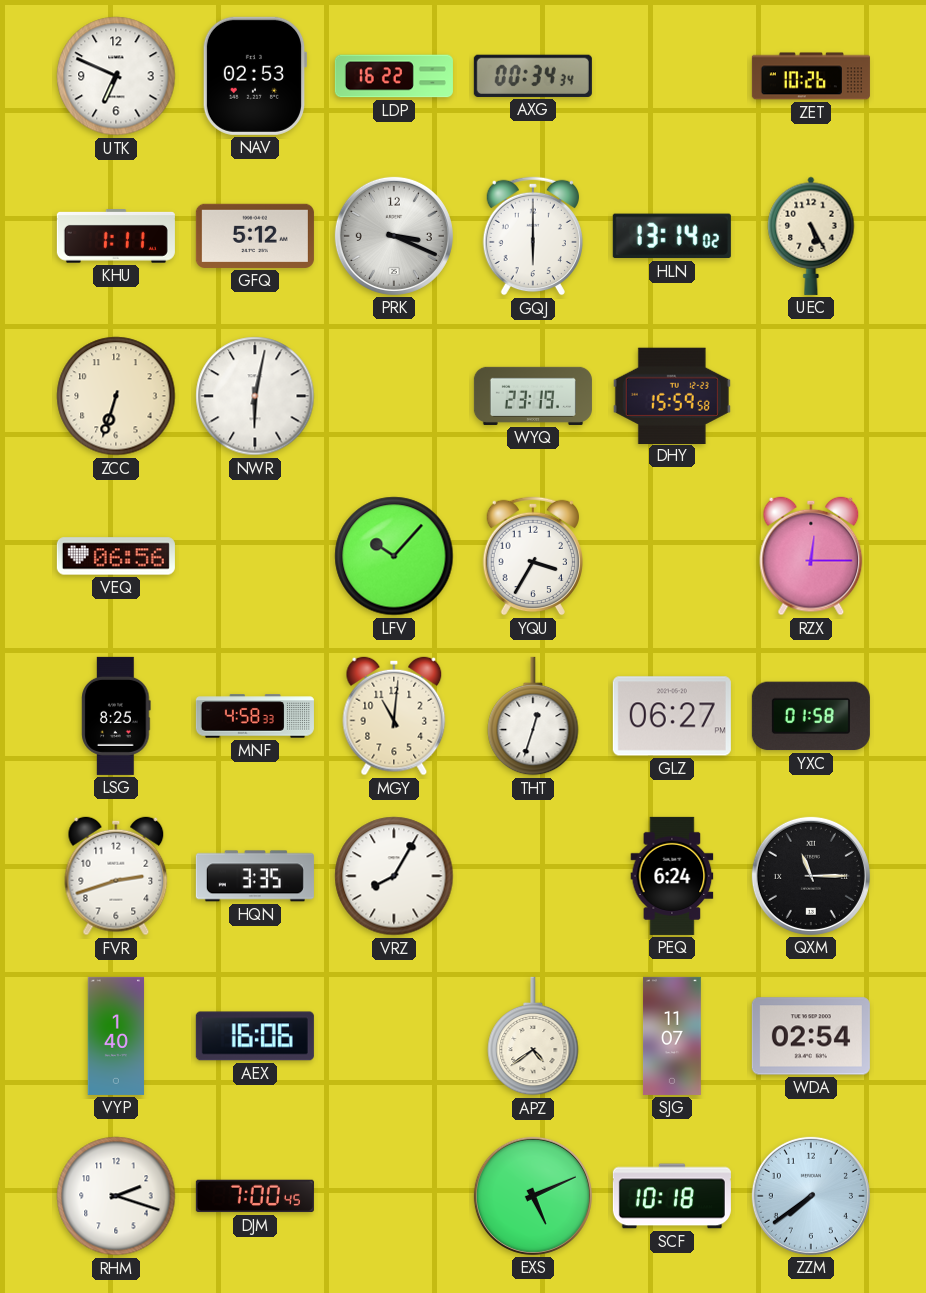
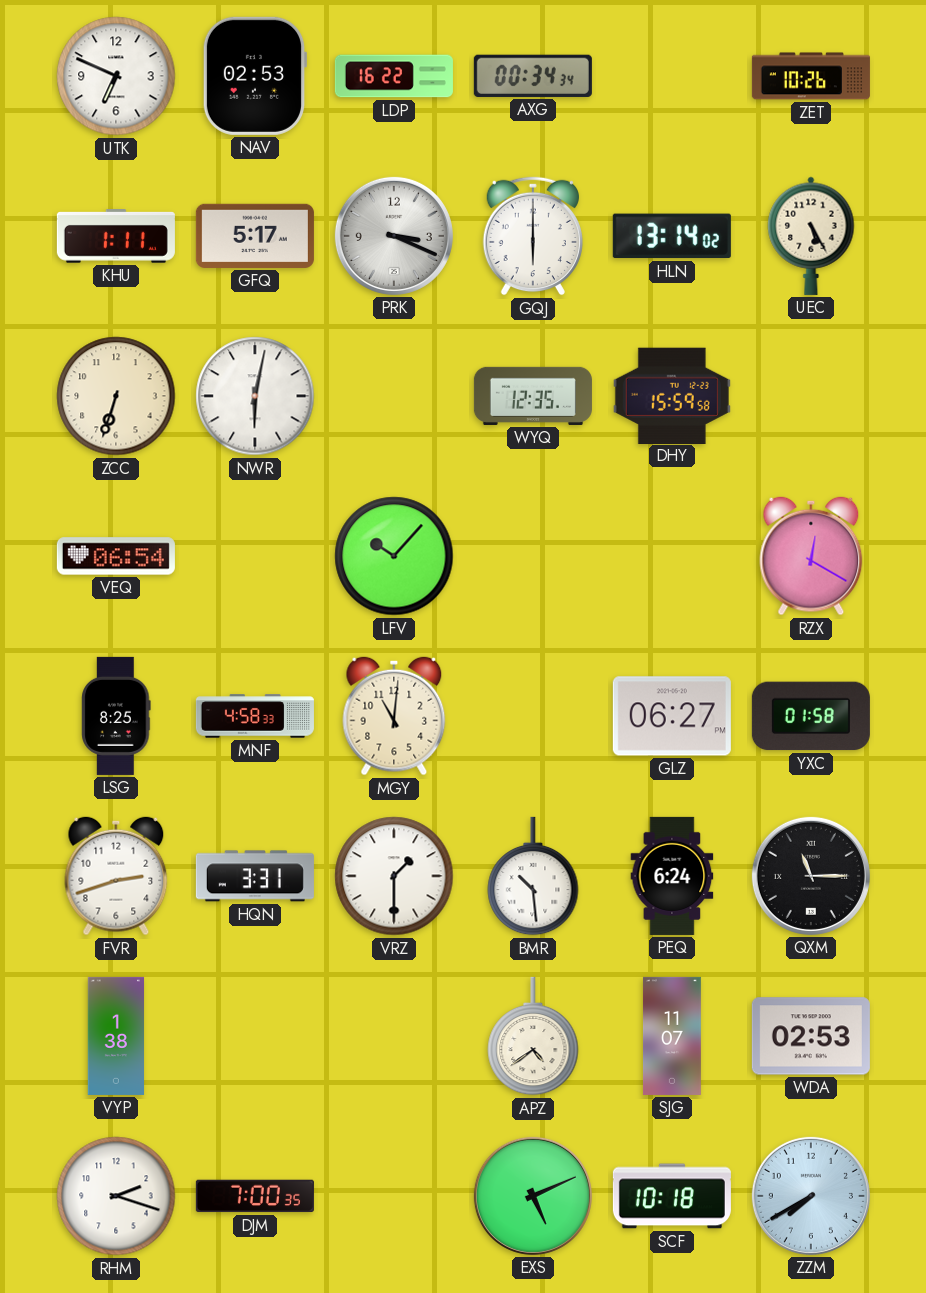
GFQ: 5:12 -> 5:17 (255, 236)
WYQ: 23:19 -> 12:35 (533, 396)
VEQ: 06:56 -> 06:54 (116, 556)
YQU: 3:35 -> none (533, 556)
RZX: 12:15 -> 12:20 (811, 556)
THT: 12:33 -> none (533, 716)
HQN: 3:35 -> 3:31 (255, 876)
VRZ: 8:05 -> 1:30 (394, 876)
BMR: none -> 10:29 (533, 876)
VYP: 1:40 -> 1:38 (116, 1036)
AEX: 16:06 -> none (255, 1036)
WDA: 02:54 -> 02:53 (811, 1036)
DJM: 7:00:45 -> 7:00:35 (255, 1196)
ZZM: 7:39 -> 7:40 (811, 1196)
